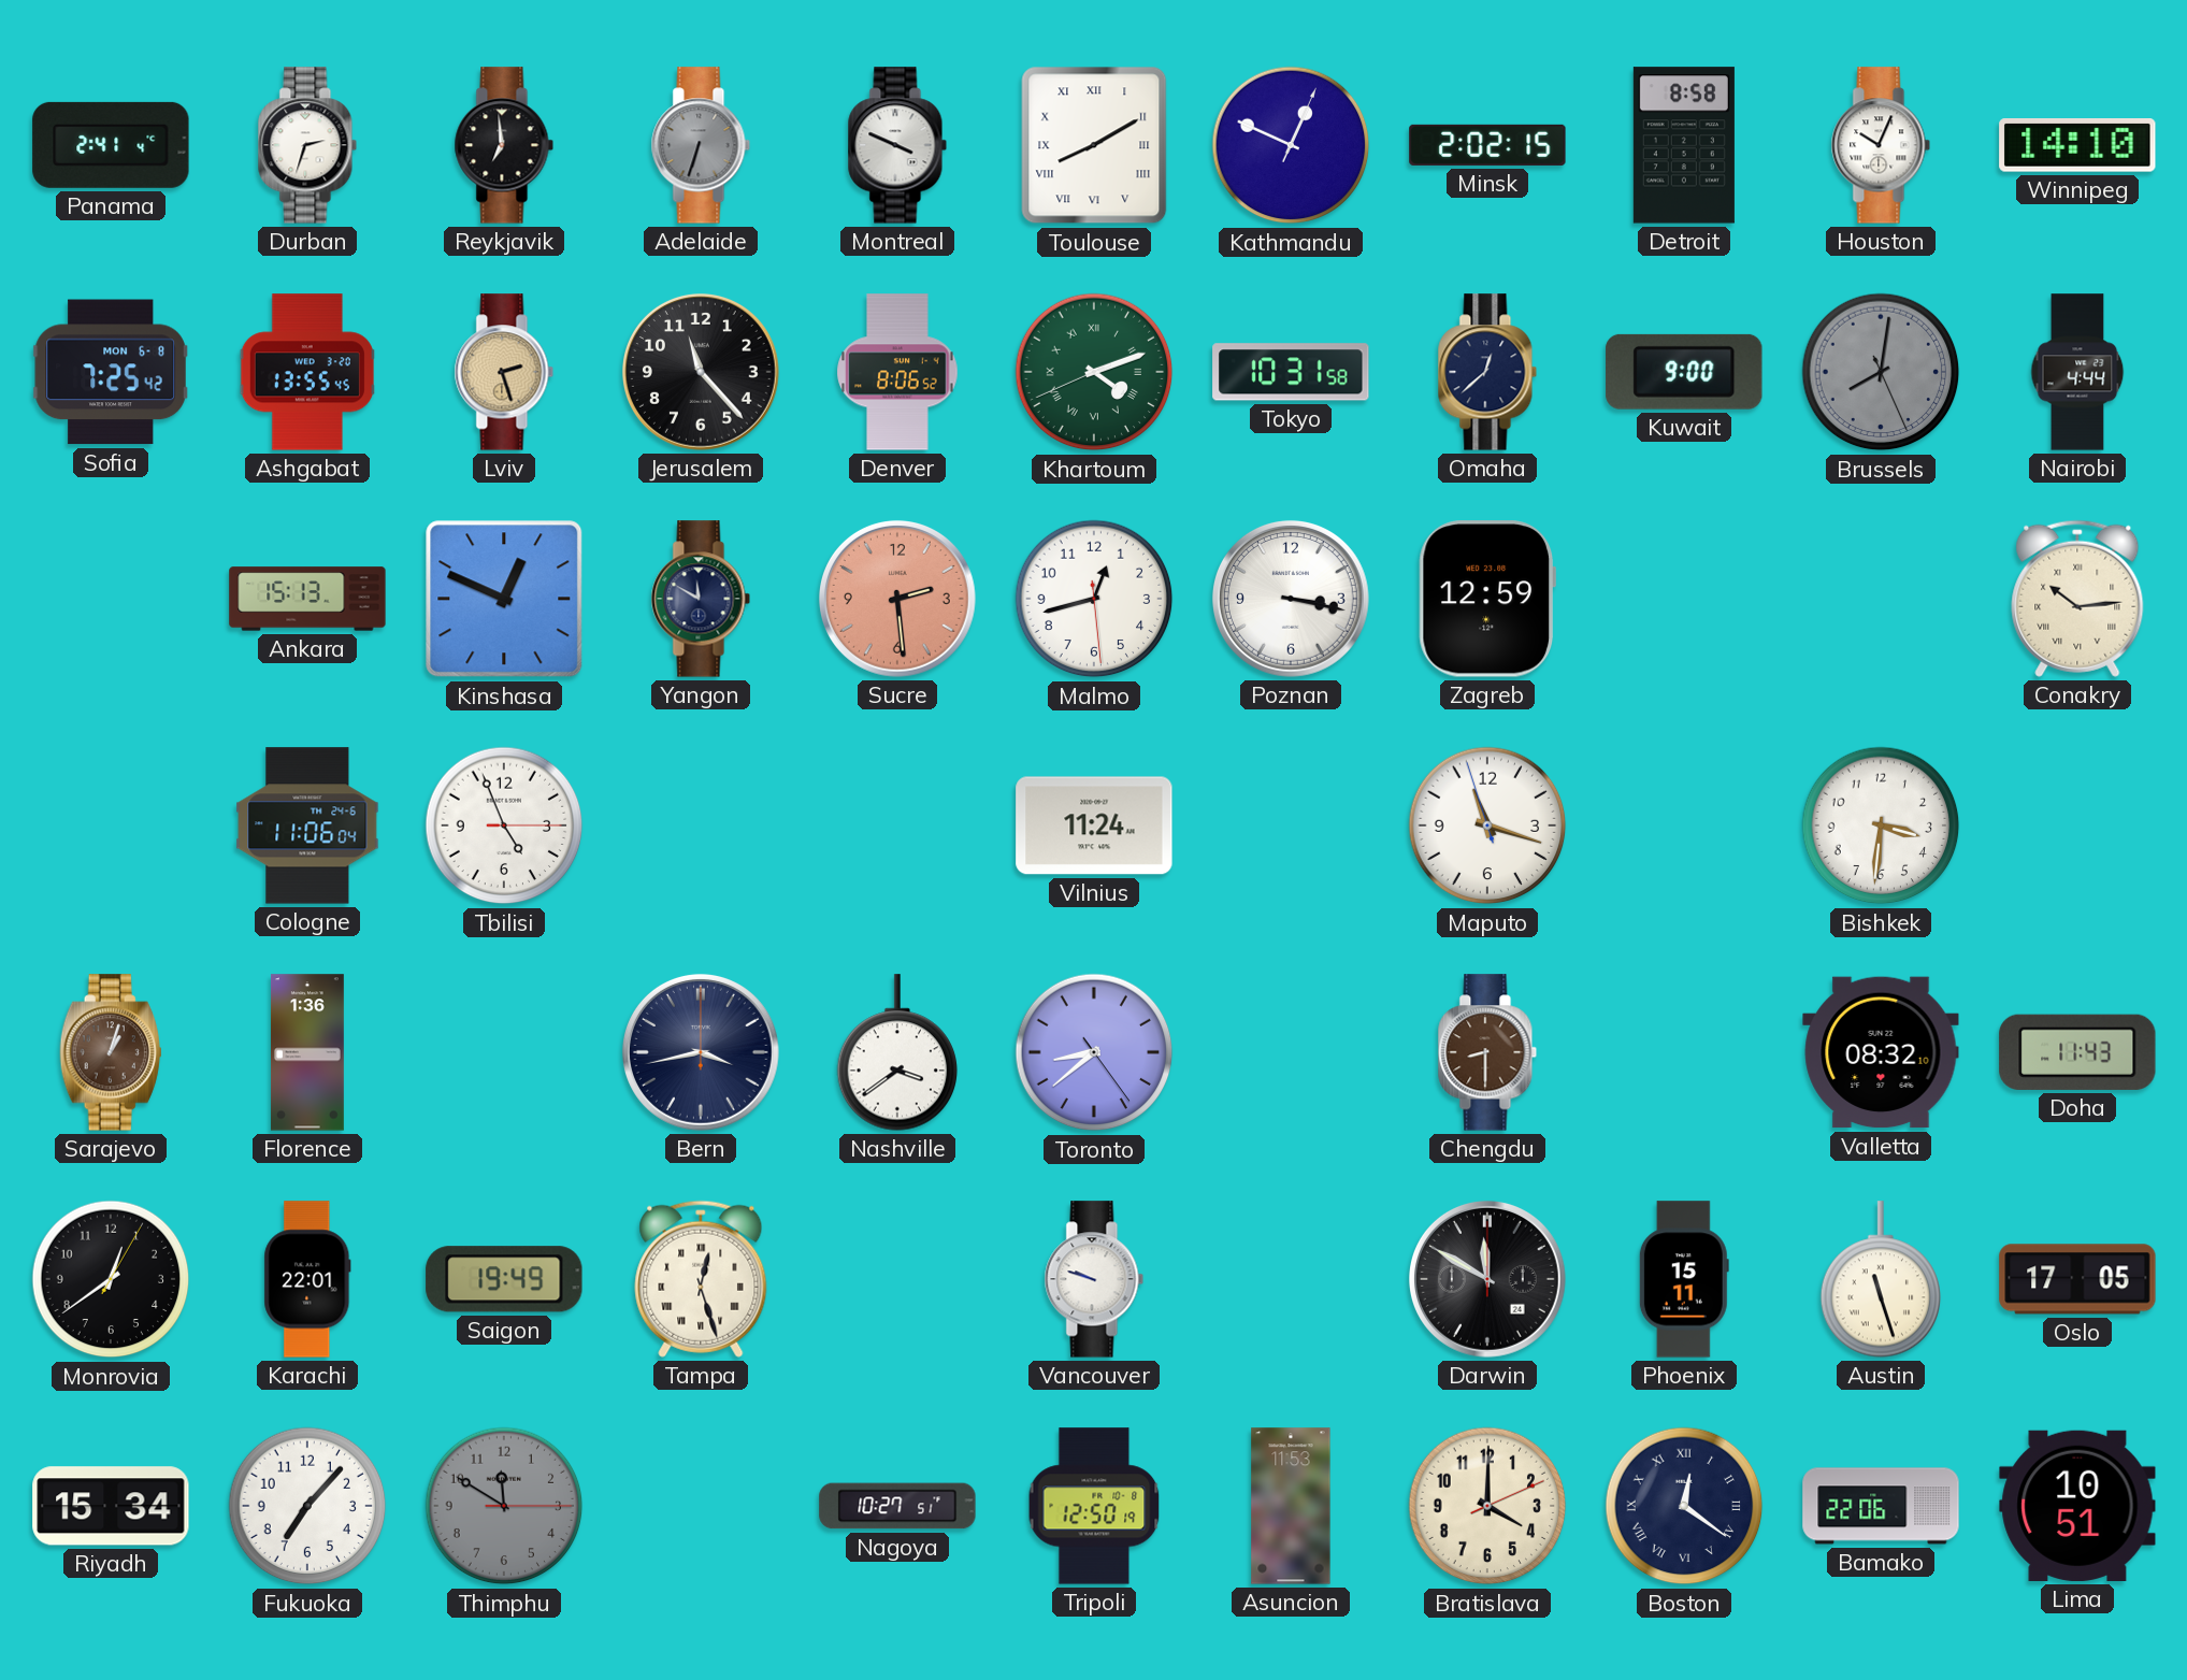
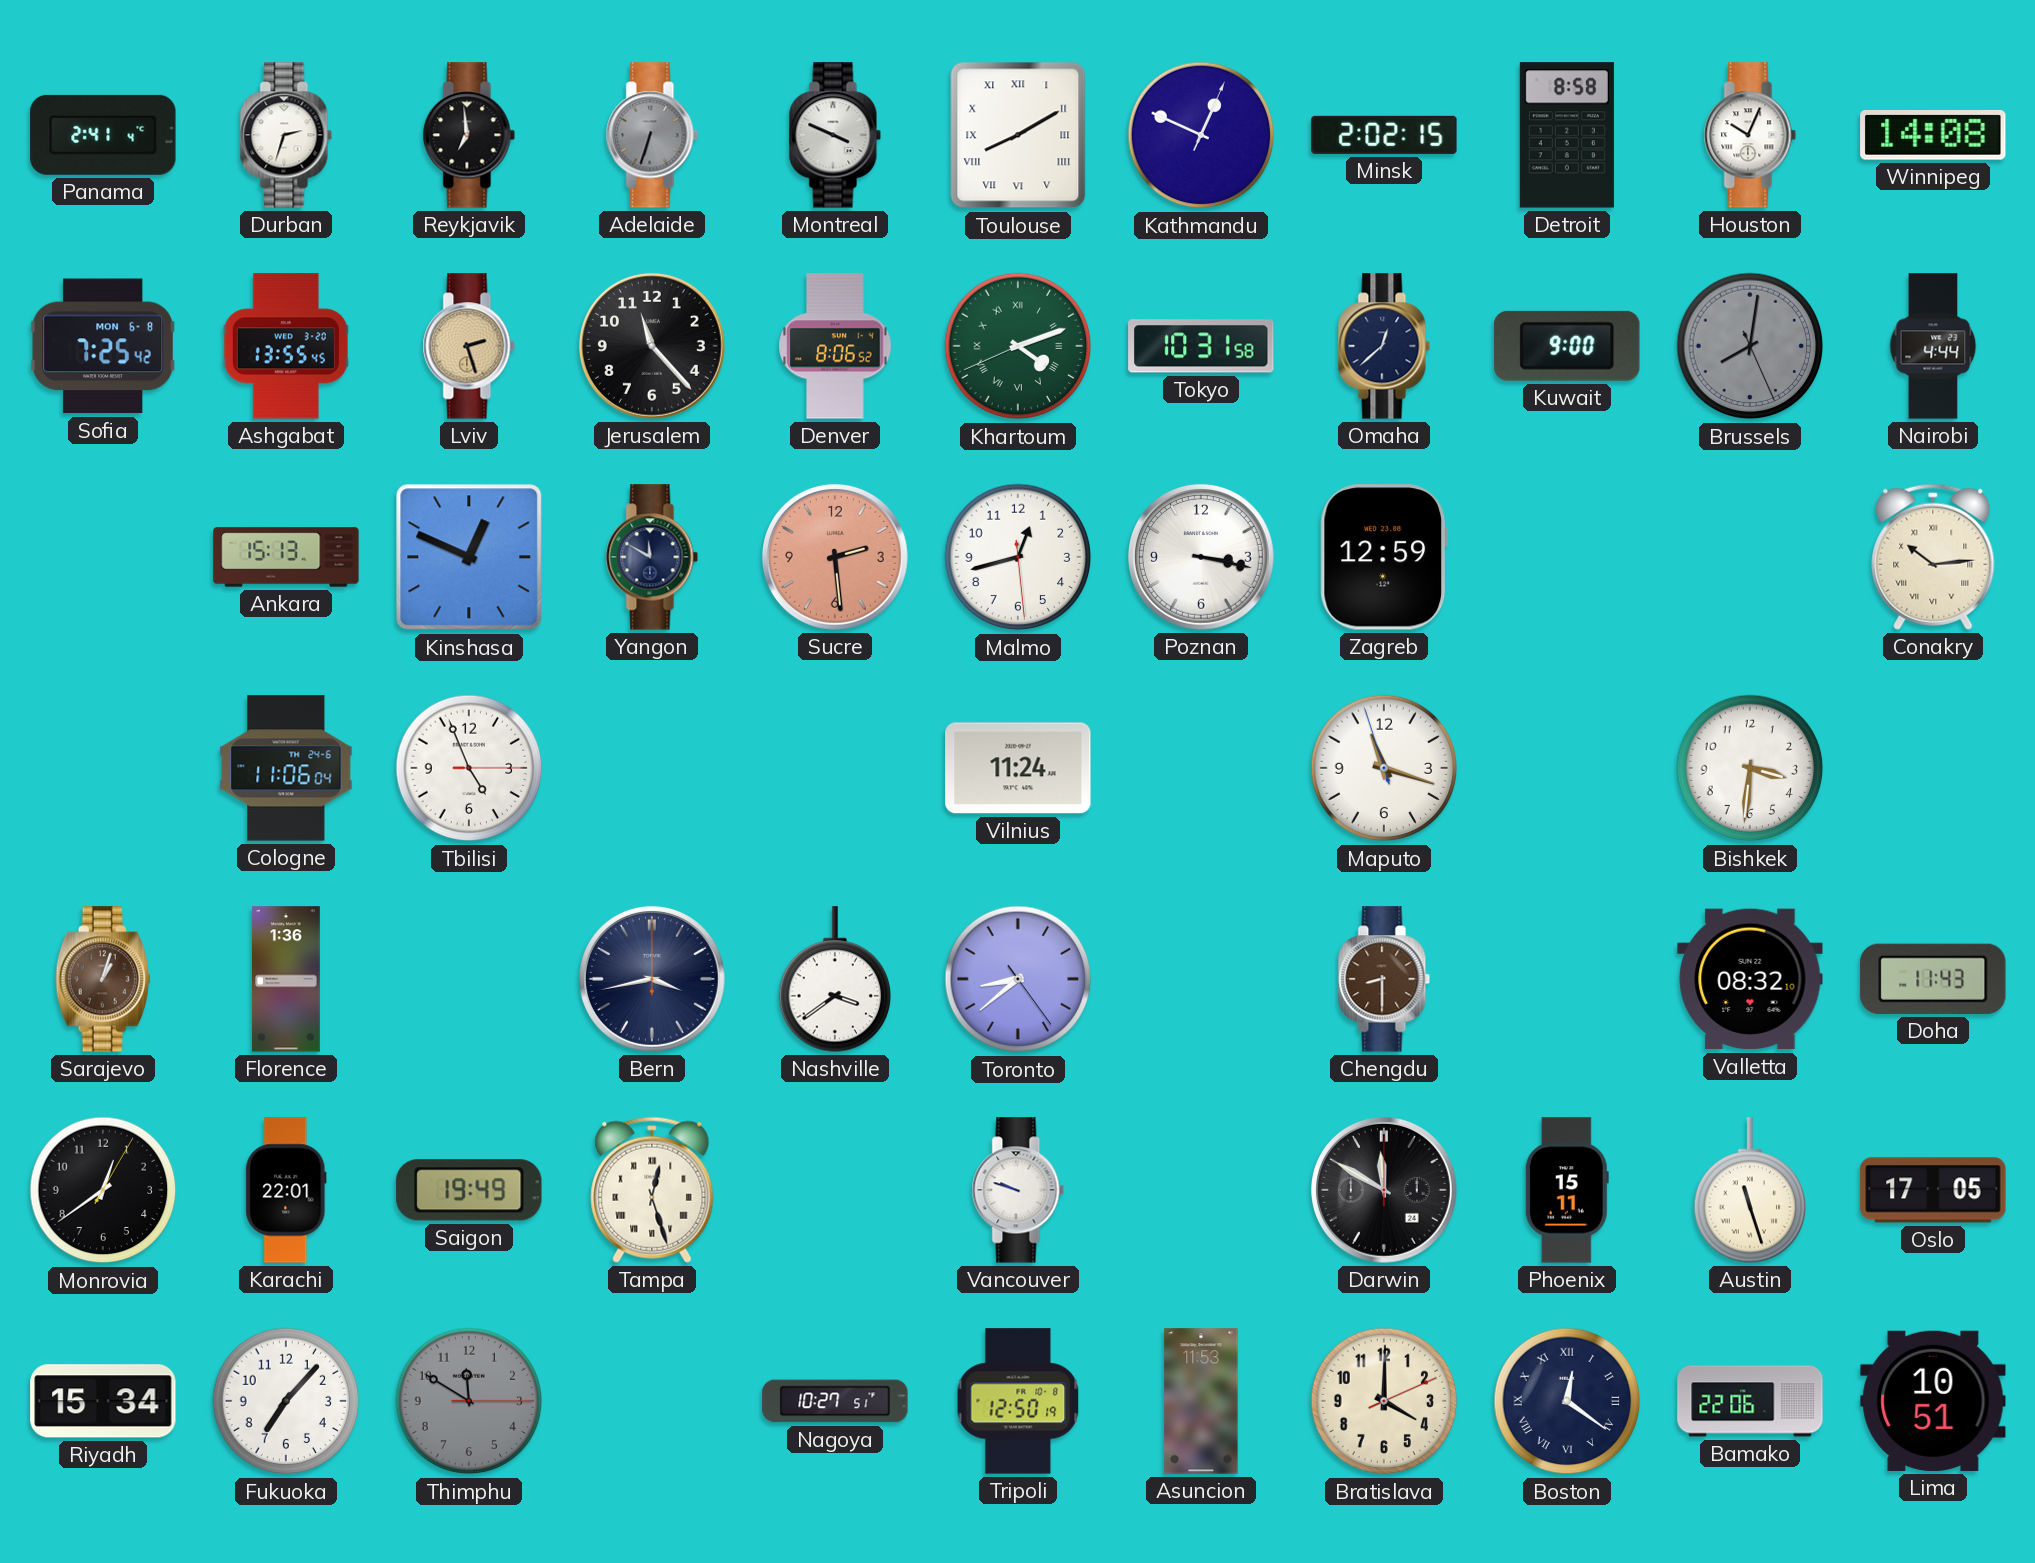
Winnipeg: 14:10 -> 14:08 (1933, 136)
